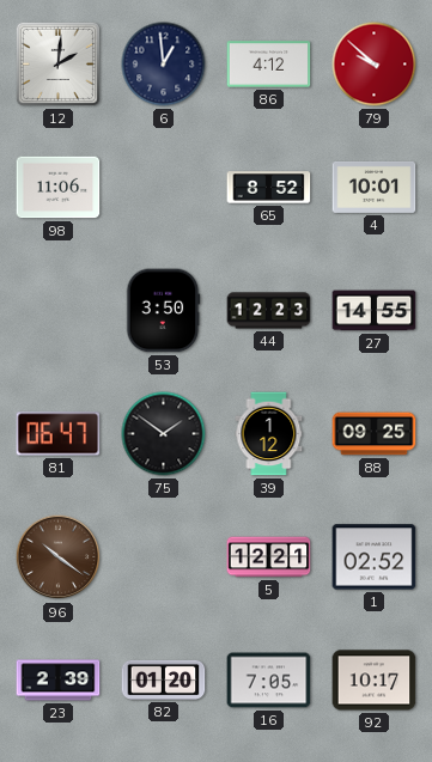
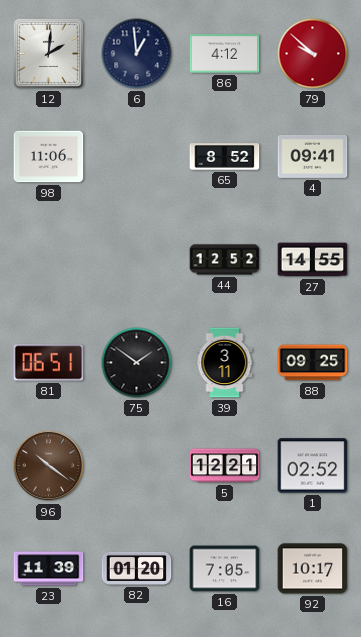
4: 10:01 -> 09:41 (313, 156)
53: 3:50 -> none (163, 311)
44: 12:23 -> 12:52 (225, 260)
81: 06:47 -> 06:51 (49, 363)
39: 1:12 -> 3:11 (225, 363)
23: 2:39 -> 11:39 (49, 569)
